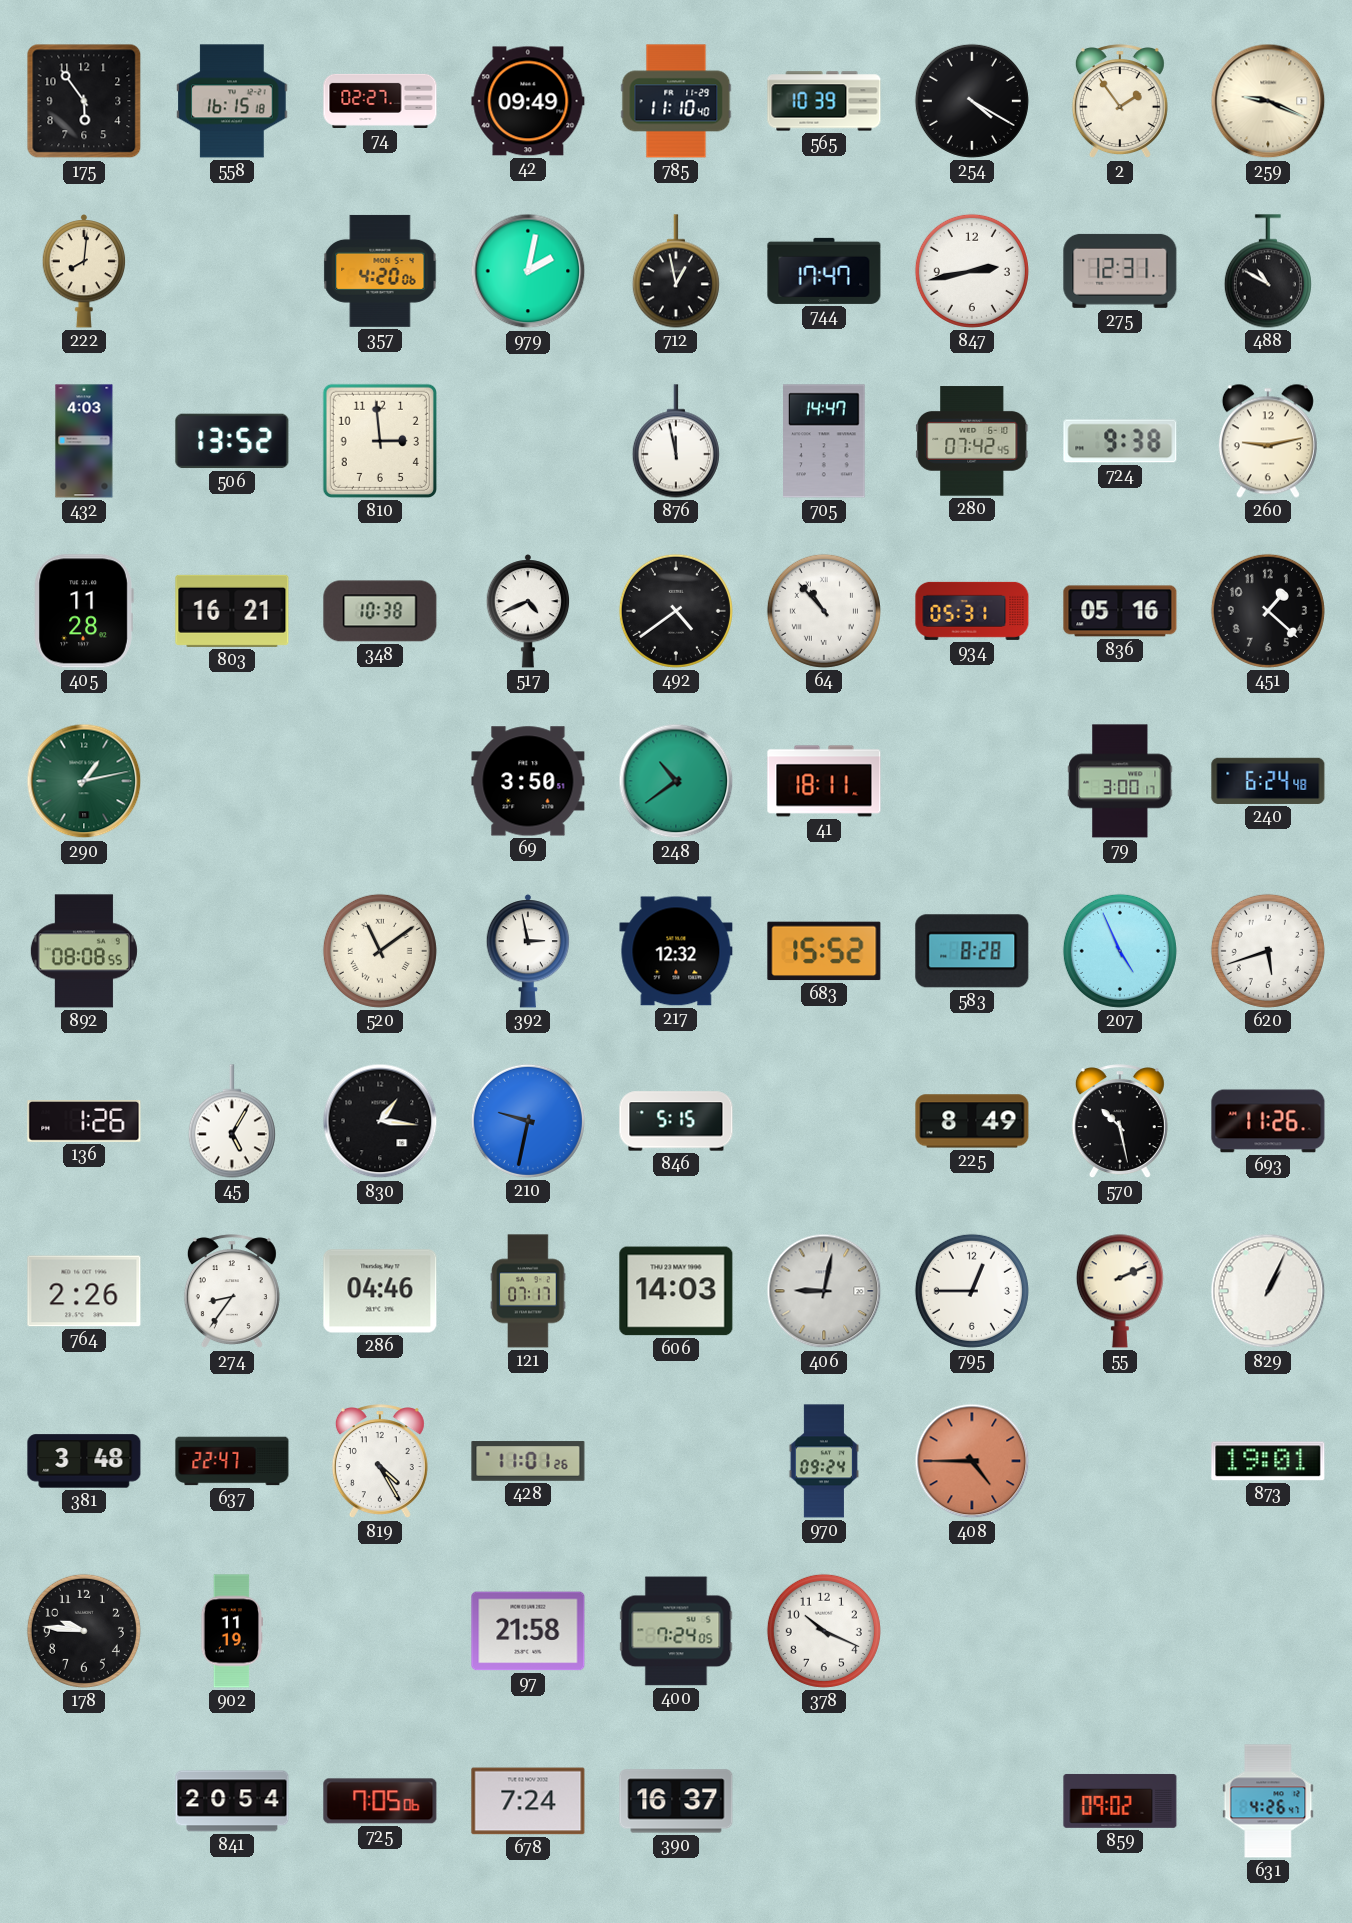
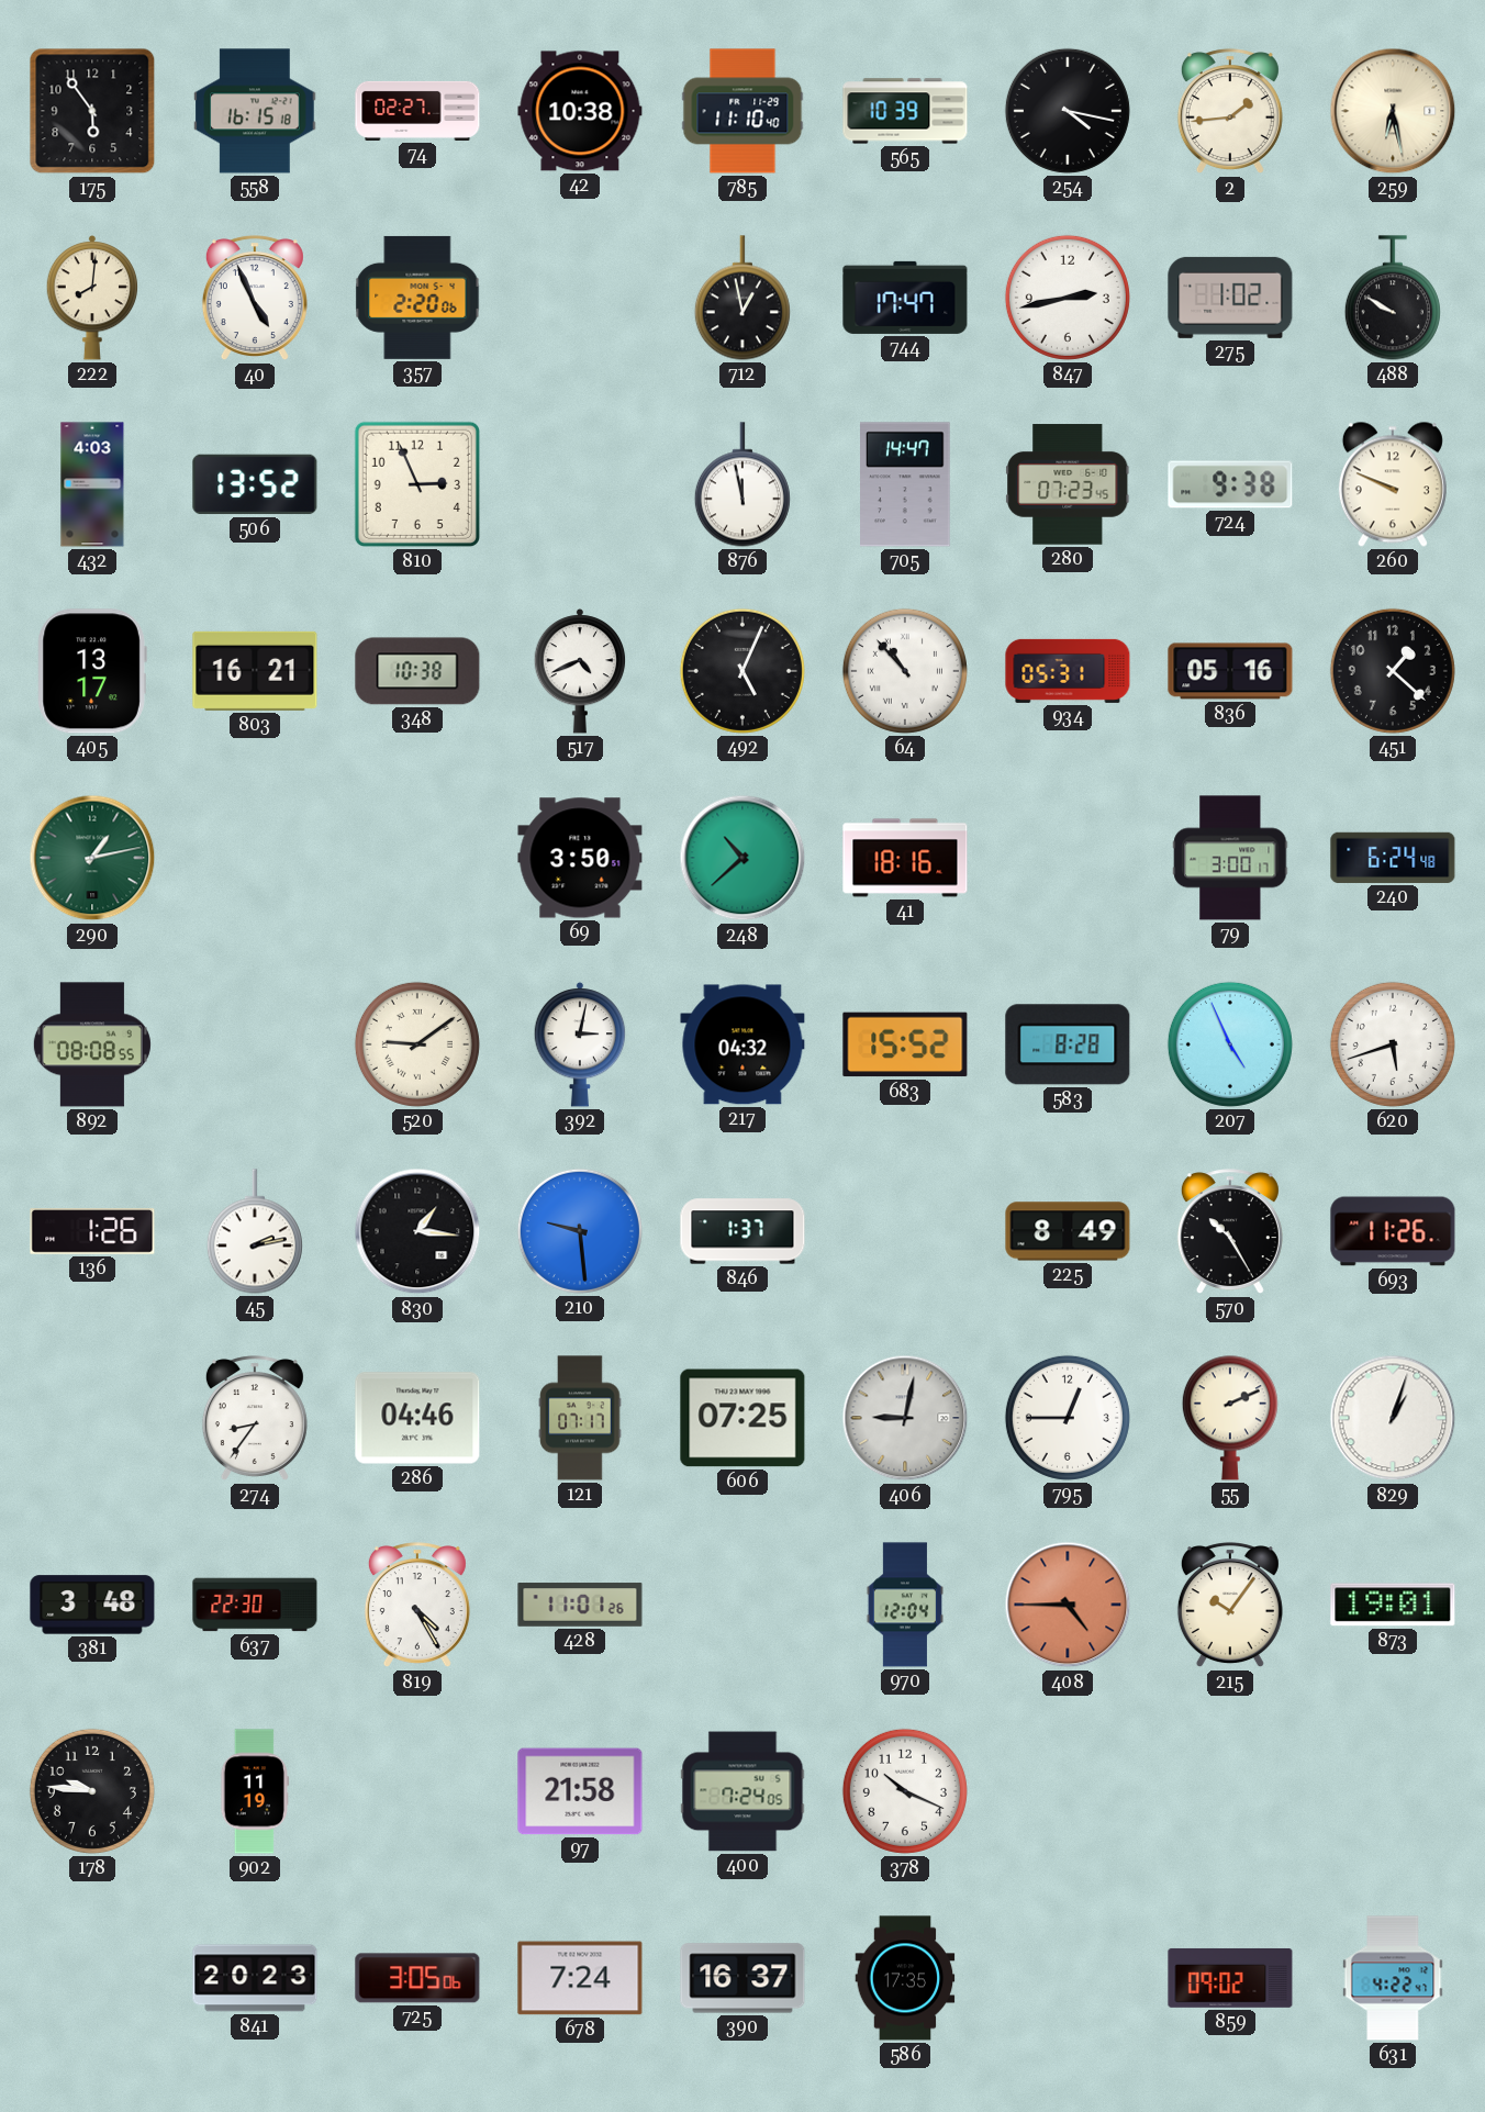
42: 09:49 -> 10:38 (580, 111)
254: 4:20 -> 4:17 (1068, 111)
2: 1:54 -> 1:44 (1230, 112)
259: 9:19 -> 6:28 (1393, 111)
40: none -> 4:56 (255, 299)
357: 4:20 -> 2:20 (417, 298)
979: 2:02 -> none (528, 271)
275: 12:31 -> 1:02 (1230, 298)
488: 10:50 -> 9:50 (1393, 298)
810: 2:59 -> 2:56 (417, 484)
280: 07:42 -> 07:23 (1068, 484)
260: 9:13 -> 9:49 (1393, 484)
405: 11:28 -> 13:17 (92, 671)
492: 4:39 -> 5:04 (742, 671)
248: 10:39 -> 10:38 (742, 858)
41: 18:11 -> 18:16 (905, 858)
520: 11:09 -> 9:09 (417, 1044)
392: 2:58 -> 3:02 (580, 1044)
217: 12:32 -> 04:32 (742, 1044)
45: 5:05 -> 2:13 (255, 1231)
210: 9:32 -> 9:29 (580, 1231)
846: 5:15 -> 1:37 (742, 1231)
570: 10:28 -> 10:25 (1230, 1232)
764: 2:26 -> none (84, 1291)
606: 14:03 -> 07:25 (742, 1418)
829: 1:04 -> 1:03 (1393, 1418)
637: 22:47 -> 22:30 (255, 1605)
970: 09:24 -> 12:04 (905, 1605)
215: none -> 10:06 (1230, 1606)
841: 20:54 -> 20:23 (255, 1978)
725: 7:05 -> 3:05 (417, 1978)
586: none -> 17:35 (905, 1978)
631: 4:26 -> 4:22 (1393, 1978)
